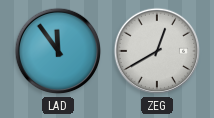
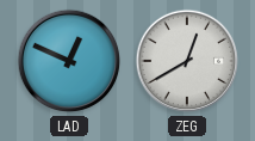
LAD: 11:54 -> 12:49 (69, 61)
